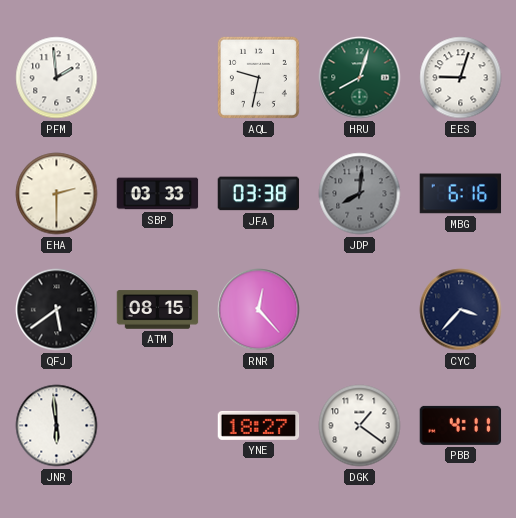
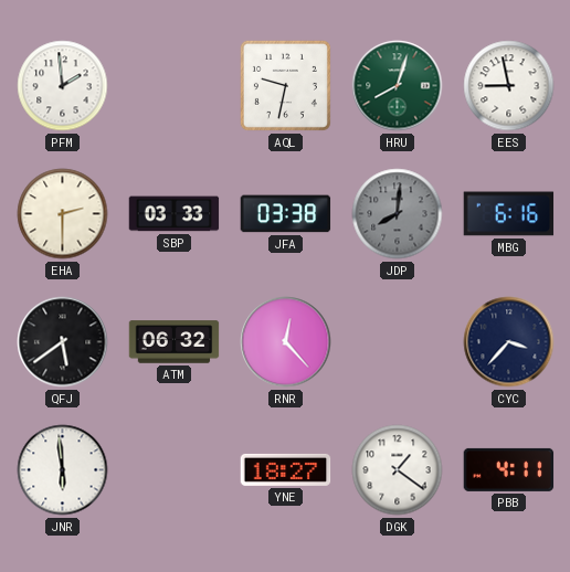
EES: 9:03 -> 8:58 (509, 86)
ATM: 08:15 -> 06:32 (175, 342)
